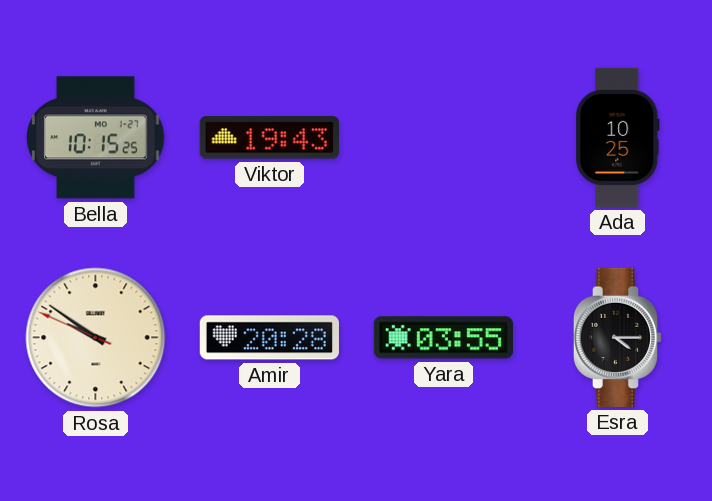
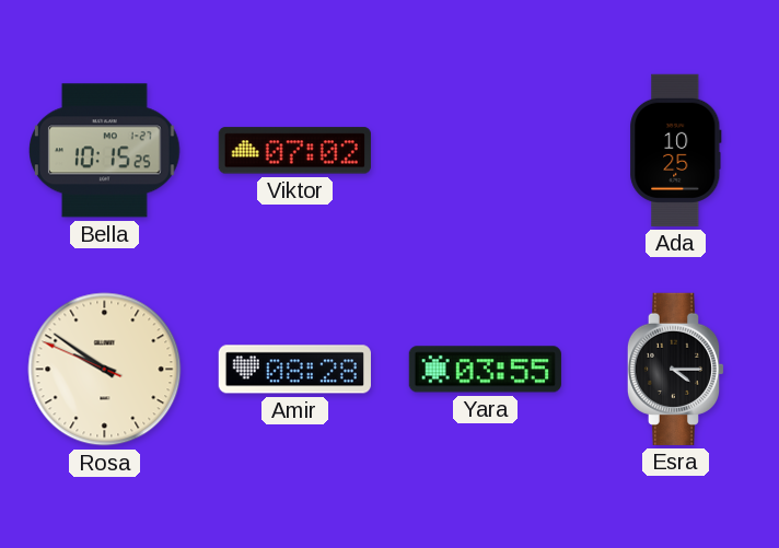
Viktor: 19:43 -> 07:02 (294, 151)
Amir: 20:28 -> 08:28 (294, 370)
